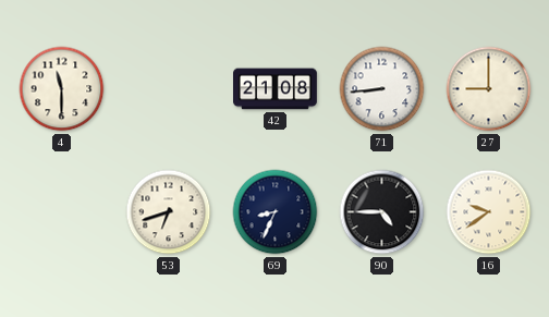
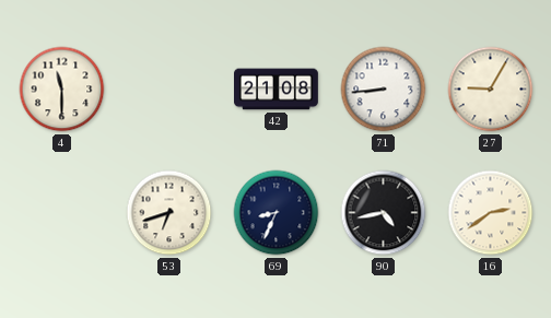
27: 9:00 -> 9:05 (491, 90)
90: 4:45 -> 4:43 (384, 213)
16: 9:39 -> 2:39 (491, 213)
